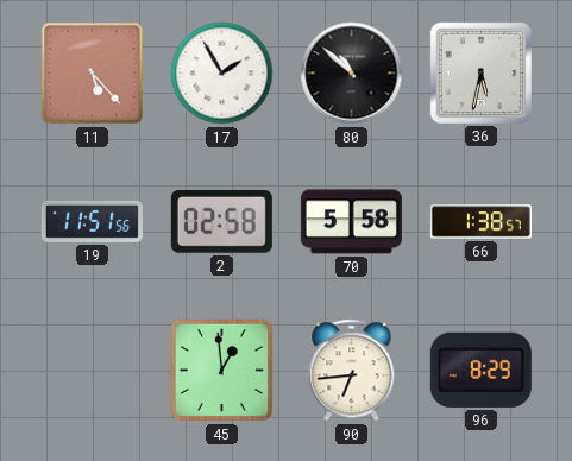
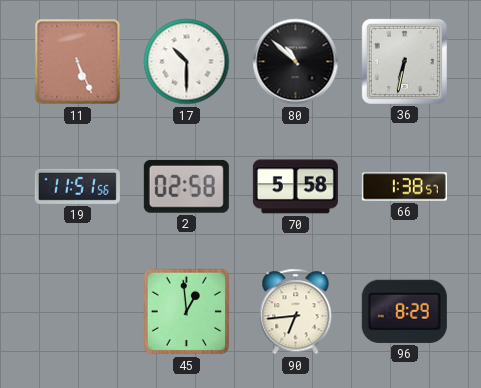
11: 5:23 -> 5:26 (78, 62)
17: 1:55 -> 10:30 (187, 62)
36: 5:32 -> 6:32 (404, 61)
